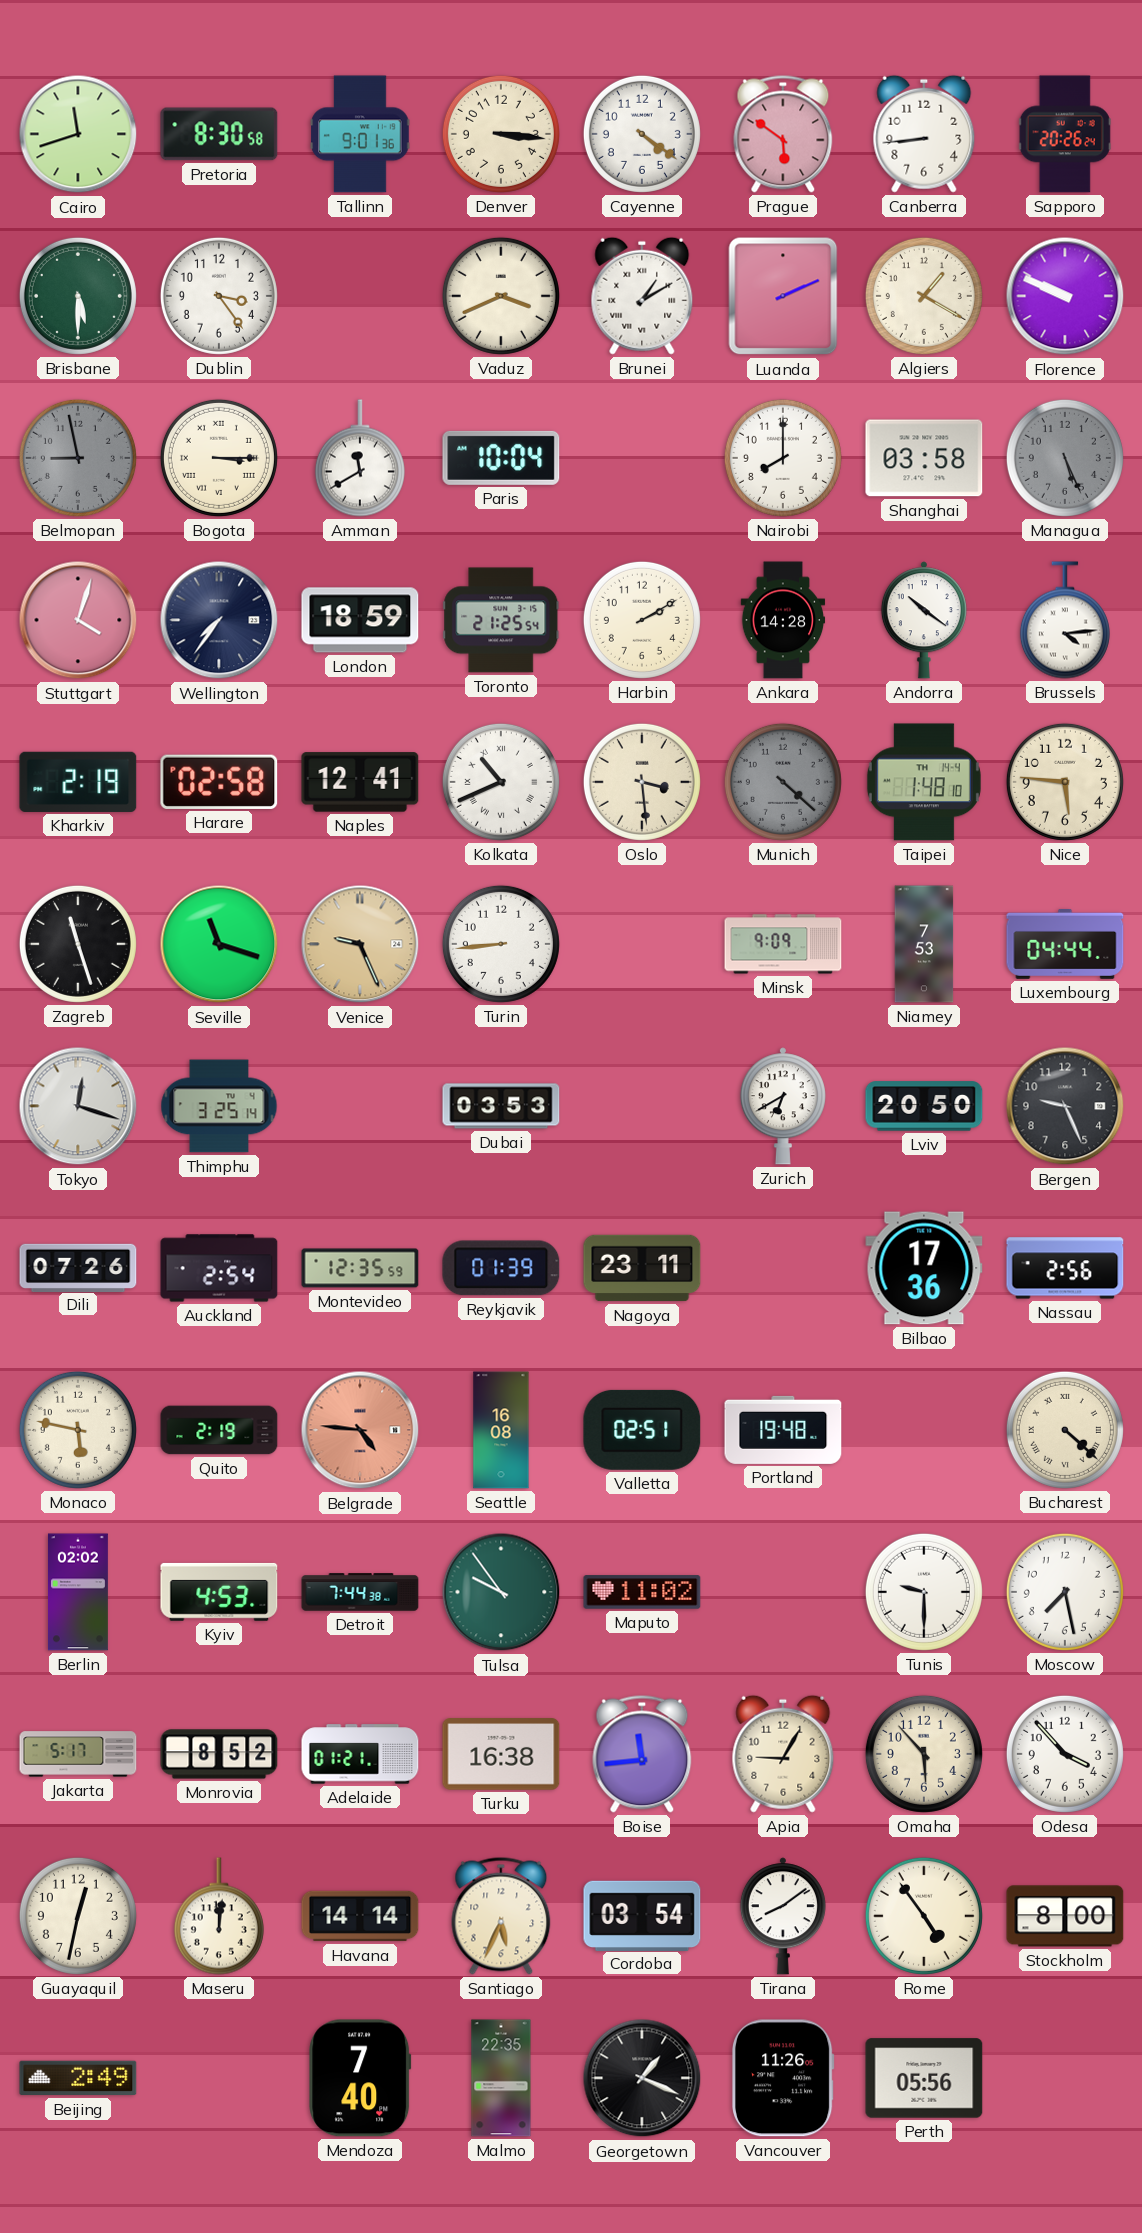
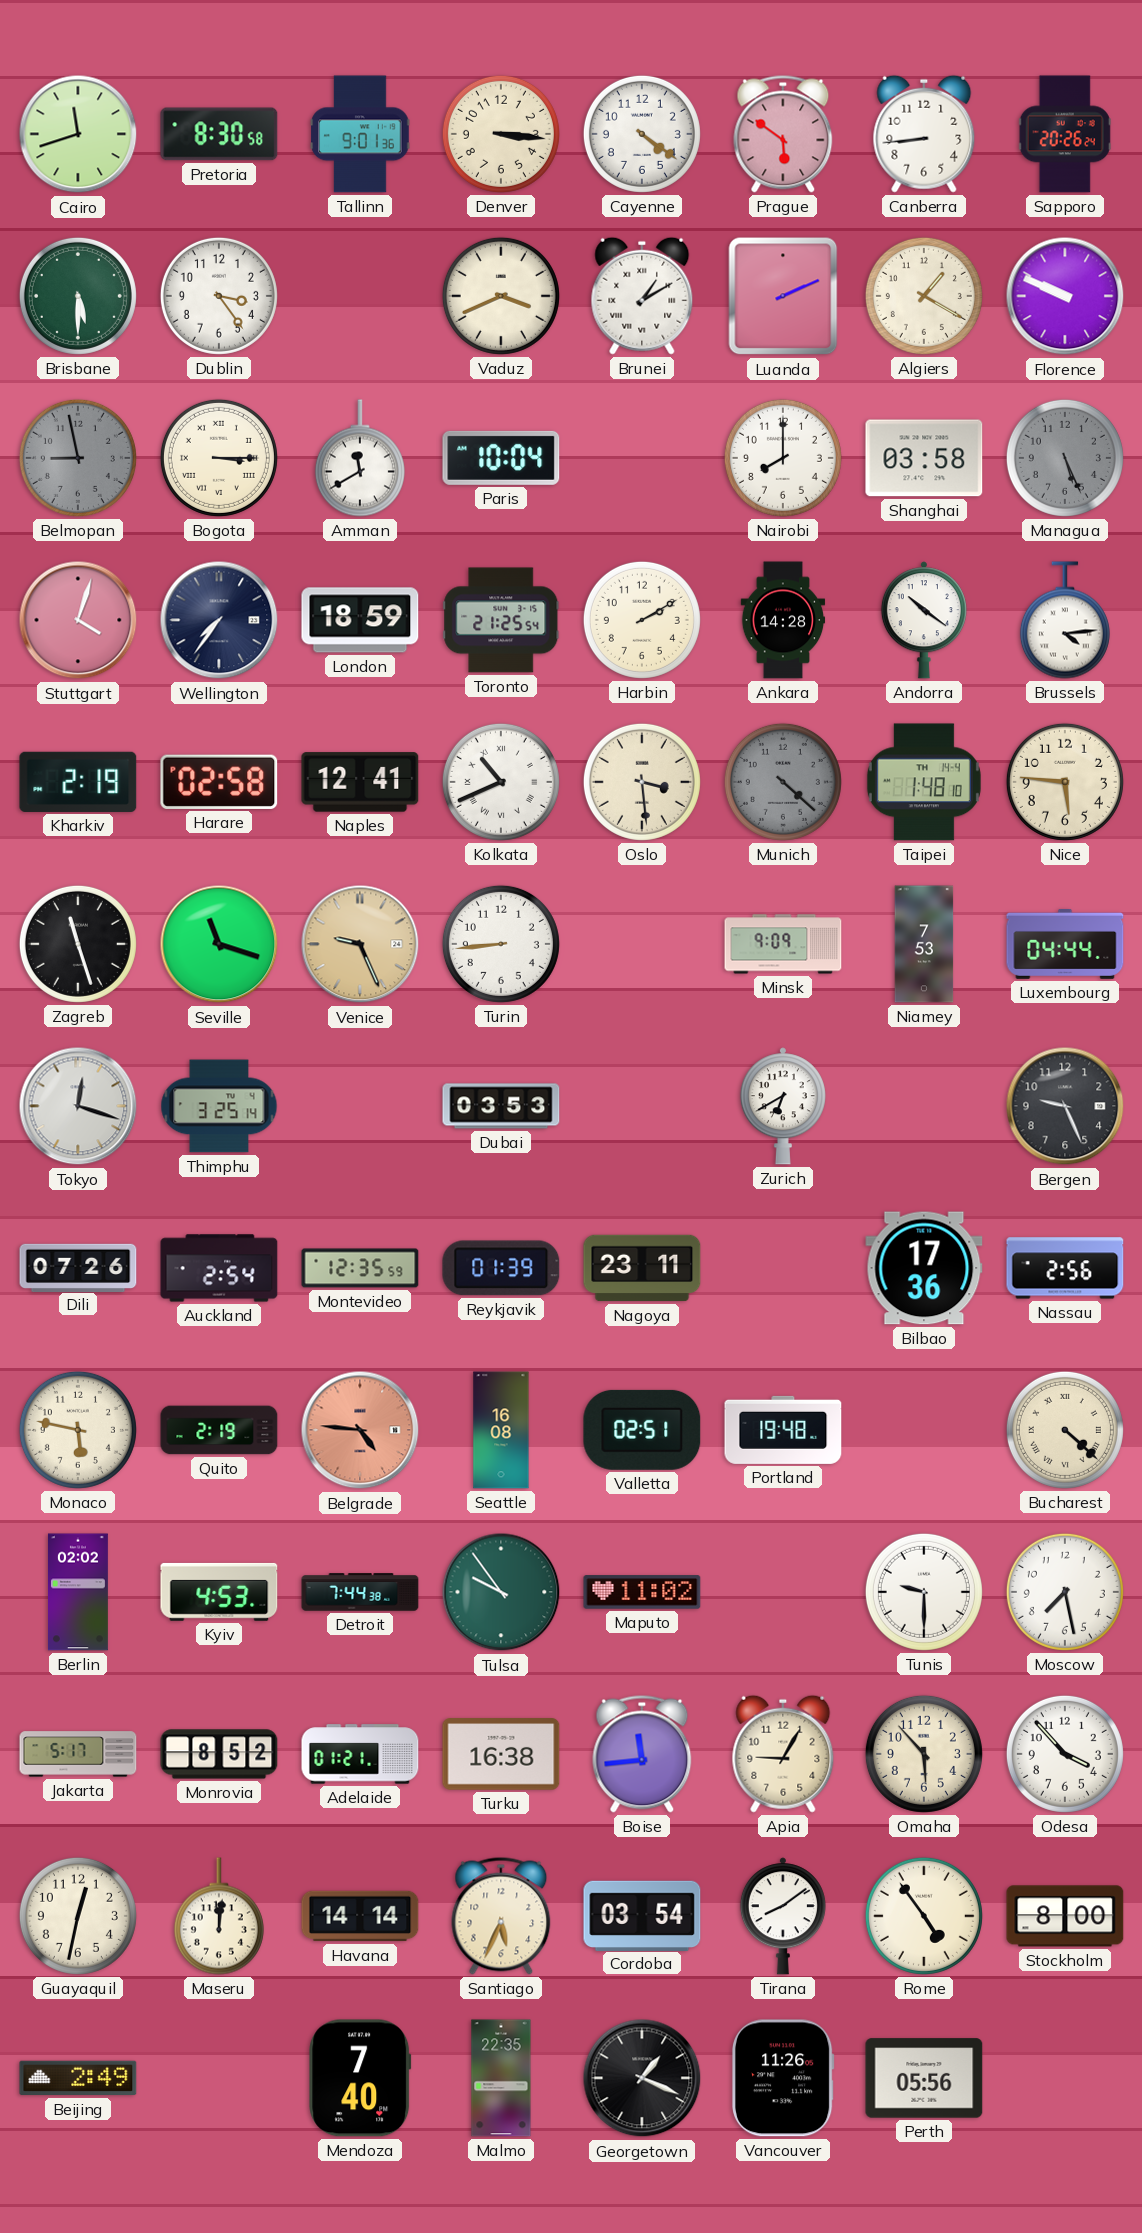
Lviv: 20:50 -> none (924, 1106)
